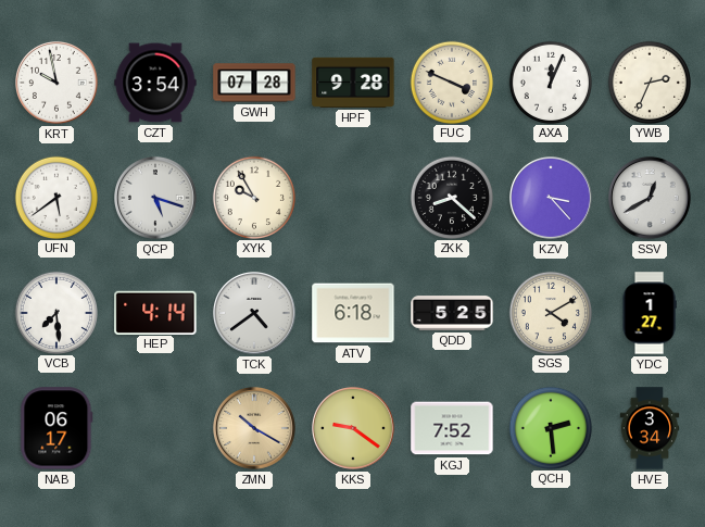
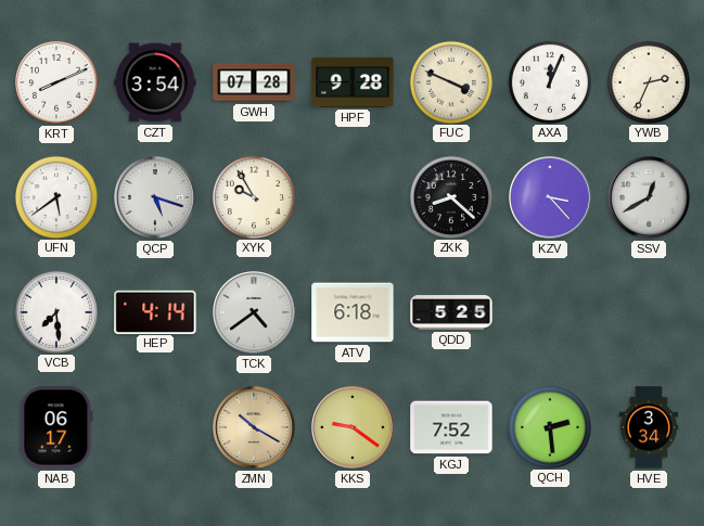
KRT: 9:58 -> 8:11 (57, 84)
SGS: 4:10 -> none (550, 312)
YDC: 1:27 -> none (650, 313)
